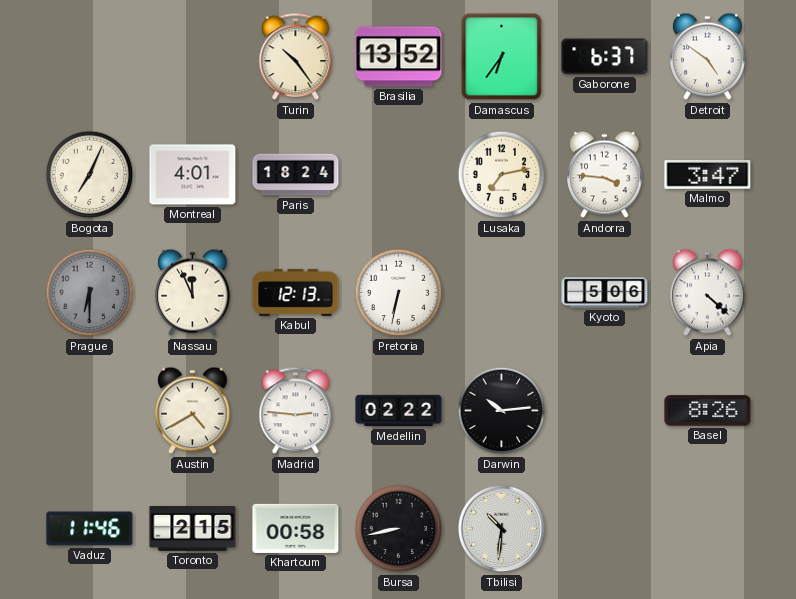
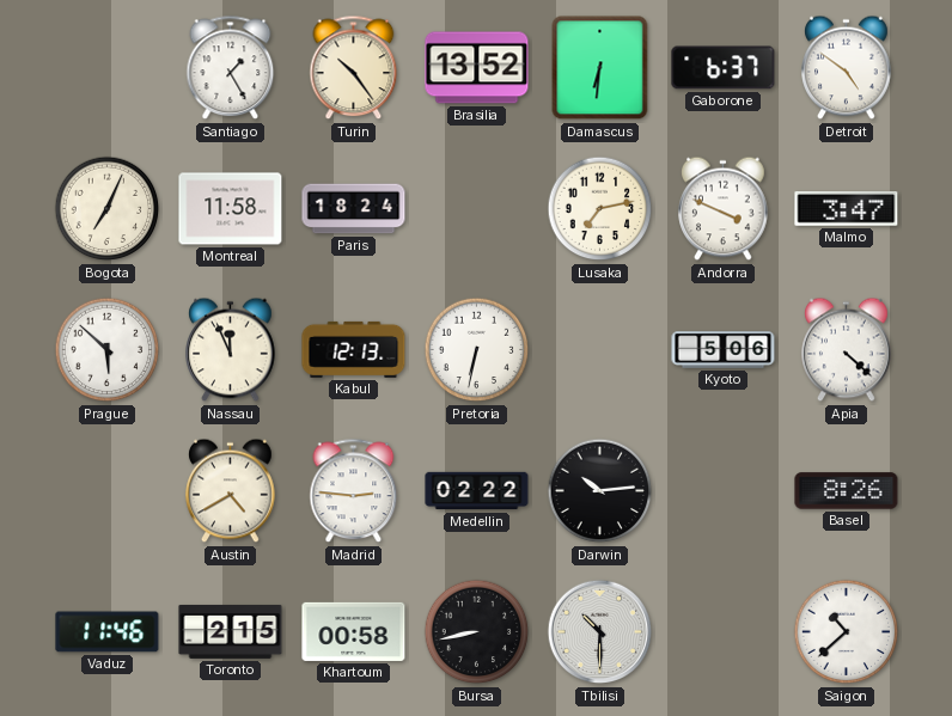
Santiago: none -> 1:25 (231, 68)
Damascus: 6:36 -> 6:31 (600, 68)
Montreal: 4:01 -> 11:58 (231, 209)
Andorra: 3:46 -> 3:49 (724, 209)
Prague: 6:30 -> 5:52 (108, 350)
Prague dial: grey -> white (108, 350)
Tbilisi: 10:31 -> 10:30 (600, 632)
Saigon: none -> 10:38 (847, 632)
